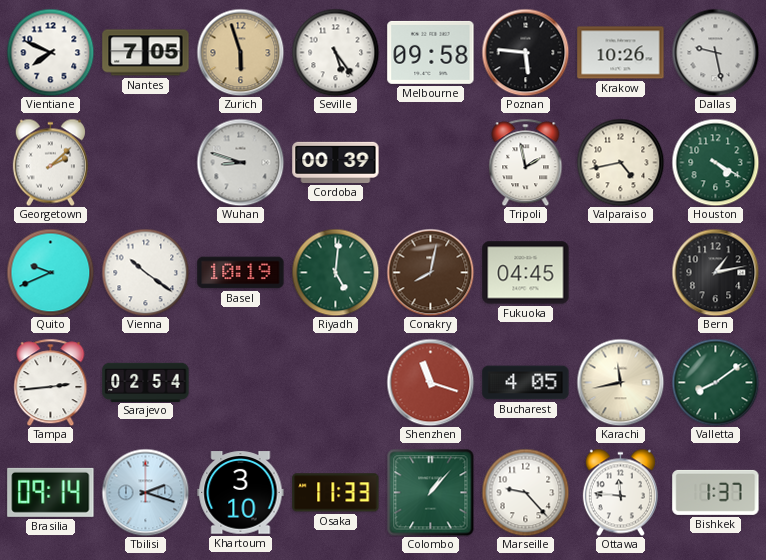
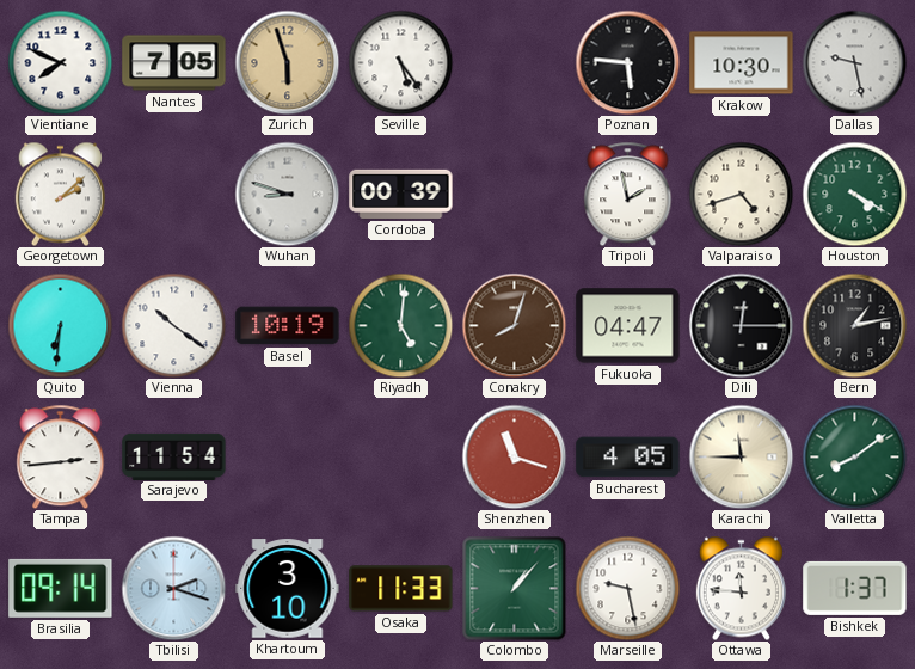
Melbourne: 09:58 -> none (431, 52)
Krakow: 10:26 -> 10:30 (742, 63)
Valparaiso: 4:43 -> 4:42 (741, 194)
Quito: 9:41 -> 6:31 (60, 325)
Conakry: 8:02 -> 8:03 (514, 325)
Fukuoka: 04:45 -> 04:47 (628, 326)
Dili: none -> 12:15 (741, 325)
Sarajevo: 02:54 -> 11:54 (174, 456)
Karachi: 11:43 -> 11:45 (741, 456)
Marseille: 9:23 -> 9:28 (627, 588)
